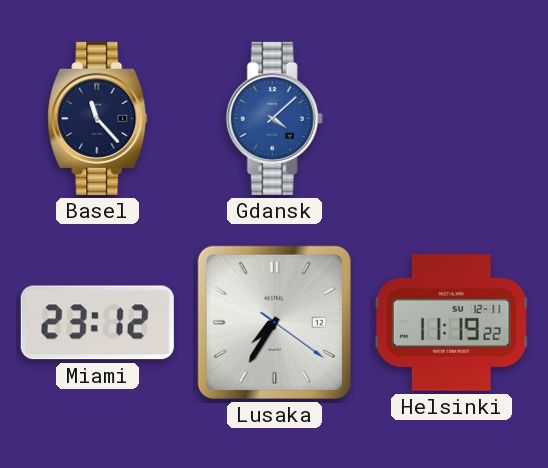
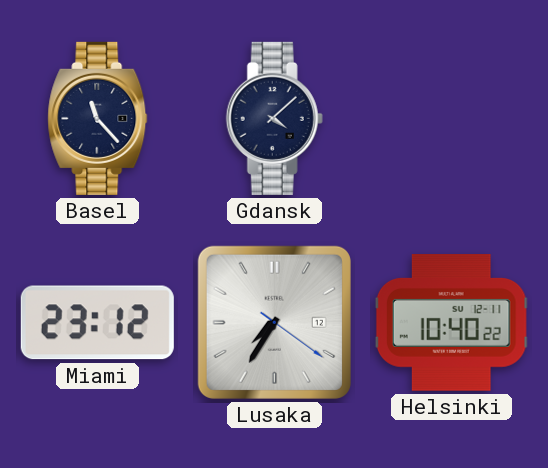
Gdansk dial: blue -> navy (274, 118)
Helsinki: 11:19 -> 10:40 (451, 323)
